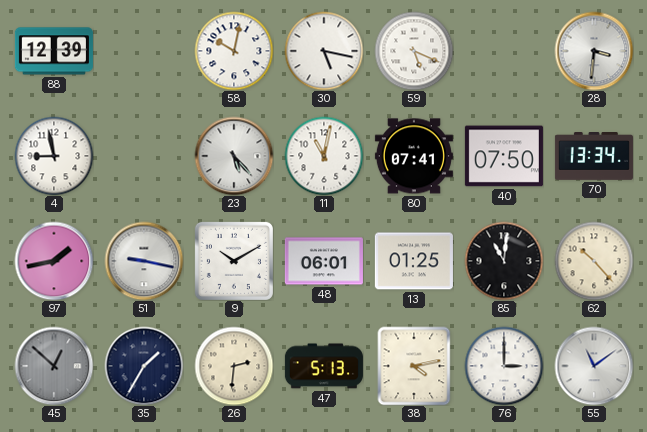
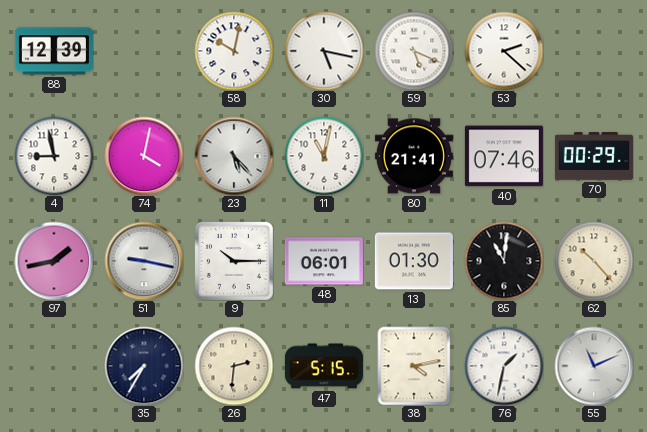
53: none -> 2:22 (504, 51)
28: 3:31 -> none (594, 51)
74: none -> 4:02 (144, 156)
80: 07:41 -> 21:41 (414, 156)
40: 07:50 -> 07:46 (504, 156)
70: 13:34 -> 00:29 (594, 157)
9: 10:10 -> 10:15 (234, 261)
13: 01:25 -> 01:30 (414, 261)
45: 12:52 -> none (54, 366)
35: 1:35 -> 7:35 (144, 366)
47: 5:13 -> 5:15 (324, 366)
76: 3:00 -> 1:32 (504, 366)
55: 11:09 -> 11:11 (594, 366)
